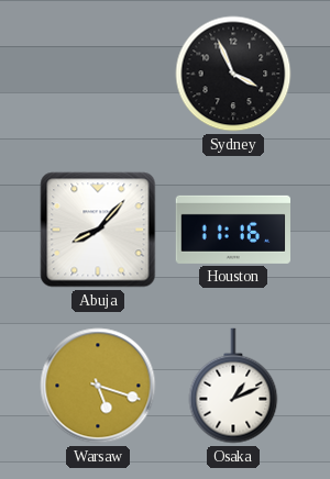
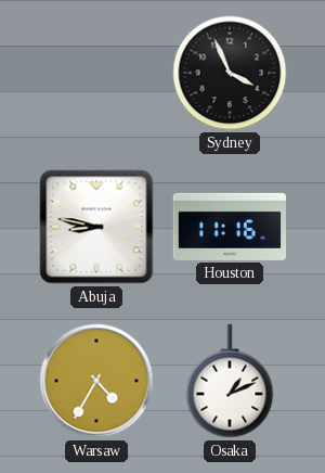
Abuja: 8:07 -> 8:47 (96, 227)
Warsaw: 5:18 -> 4:35 (96, 381)
